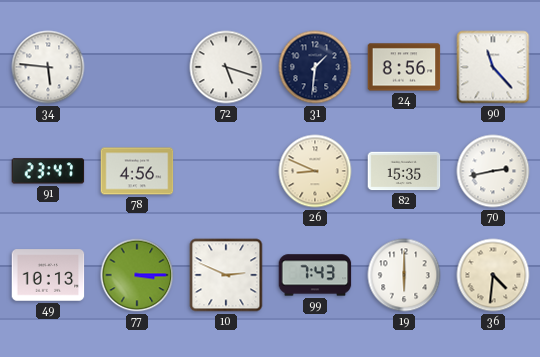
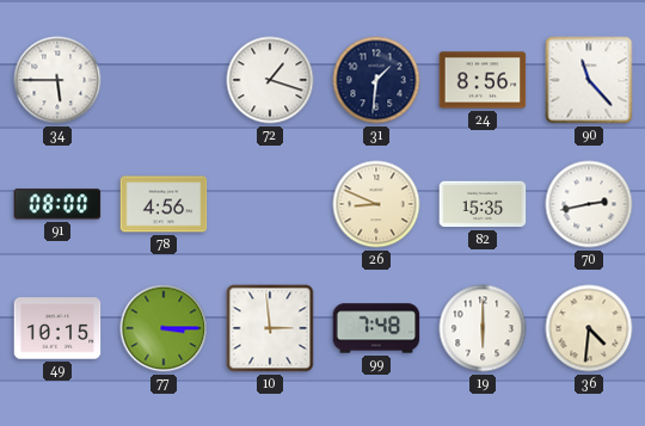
34: 5:46 -> 5:45 (57, 80)
72: 5:18 -> 1:18 (270, 80)
91: 23:47 -> 08:00 (57, 204)
49: 10:13 -> 10:15 (57, 328)
10: 2:49 -> 2:59 (270, 328)
99: 7:43 -> 7:48 (376, 328)
